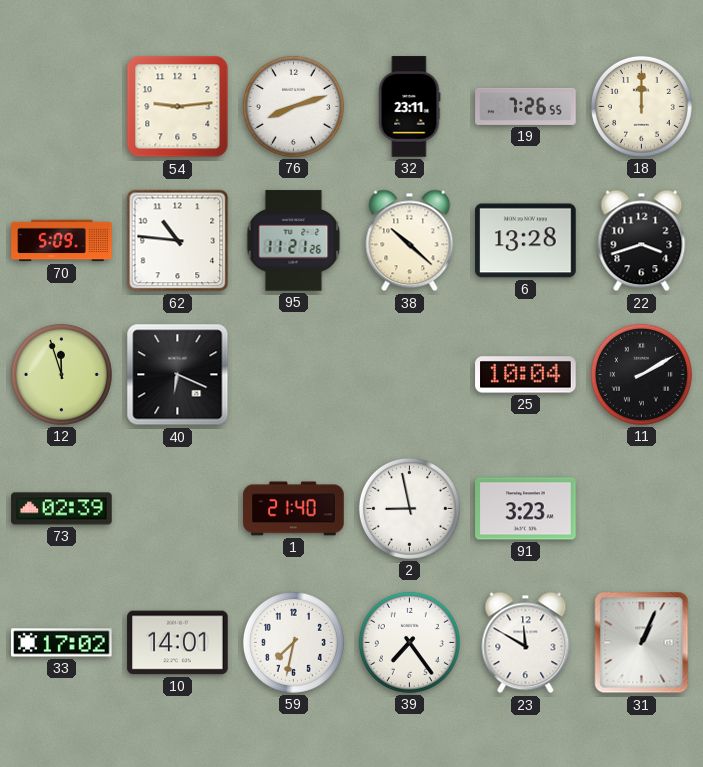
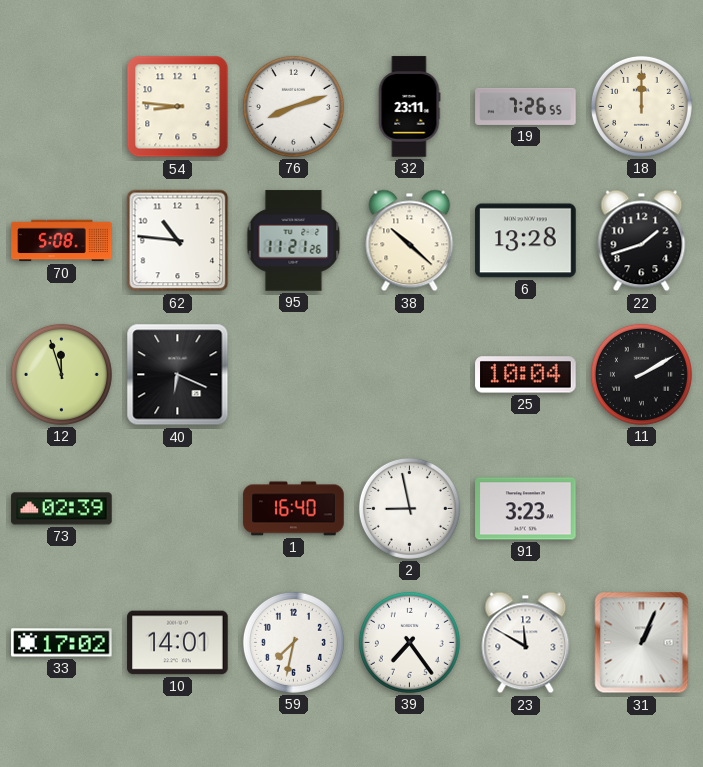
54: 9:14 -> 8:46 (178, 107)
70: 5:09 -> 5:08 (62, 241)
22: 3:42 -> 1:42 (642, 241)
1: 21:40 -> 16:40 (294, 509)
